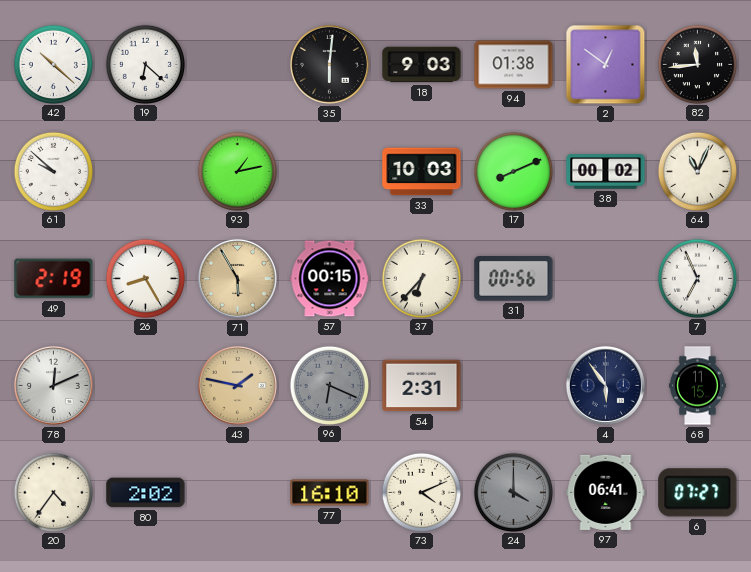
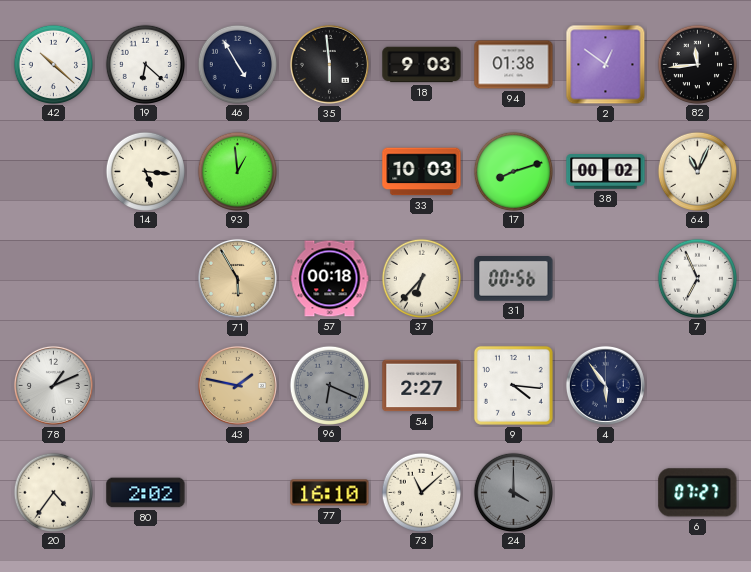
46: none -> 4:55 (237, 64)
35: 6:01 -> 5:59 (329, 64)
61: 9:52 -> none (53, 171)
14: none -> 5:16 (145, 171)
93: 1:13 -> 12:59 (237, 171)
17: 8:11 -> 8:12 (513, 171)
49: 2:19 -> none (54, 279)
26: 8:25 -> none (145, 278)
57: 00:15 -> 00:18 (330, 279)
78: 12:11 -> 1:11 (53, 385)
54: 2:31 -> 2:27 (422, 386)
9: none -> 4:16 (513, 385)
68: 11:15 -> none (698, 386)
73: 4:11 -> 11:08 (421, 492)
97: 06:41 -> none (606, 492)
